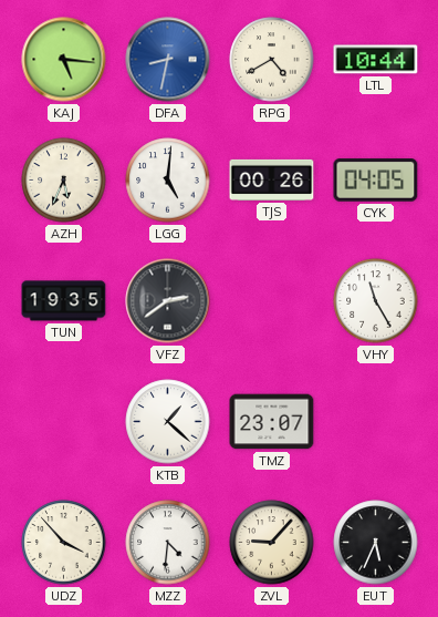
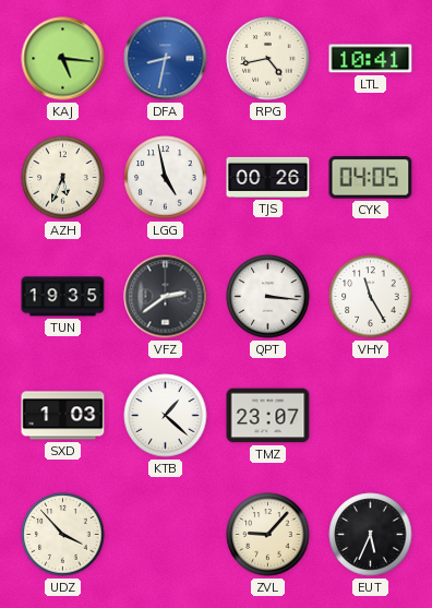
RPG: 4:40 -> 4:43 (268, 59)
LTL: 10:44 -> 10:41 (371, 59)
LGG: 5:01 -> 4:58 (166, 178)
QPT: none -> 3:16 (268, 297)
SXD: none -> 1:03 (63, 416)
MZZ: 4:31 -> none (168, 543)
